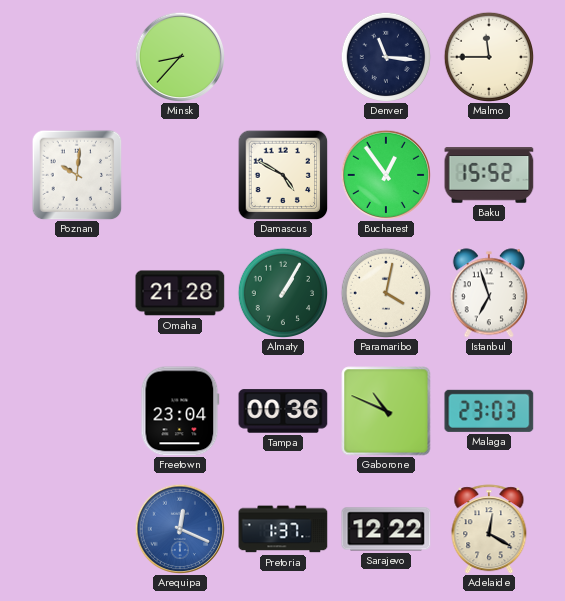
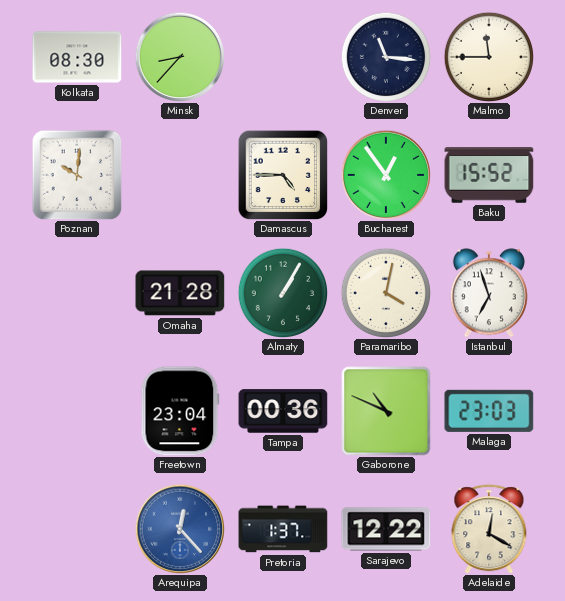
Kolkata: none -> 08:30 (77, 57)
Damascus: 4:50 -> 4:45 (283, 175)
Arequipa: 12:19 -> 12:23 (179, 528)
